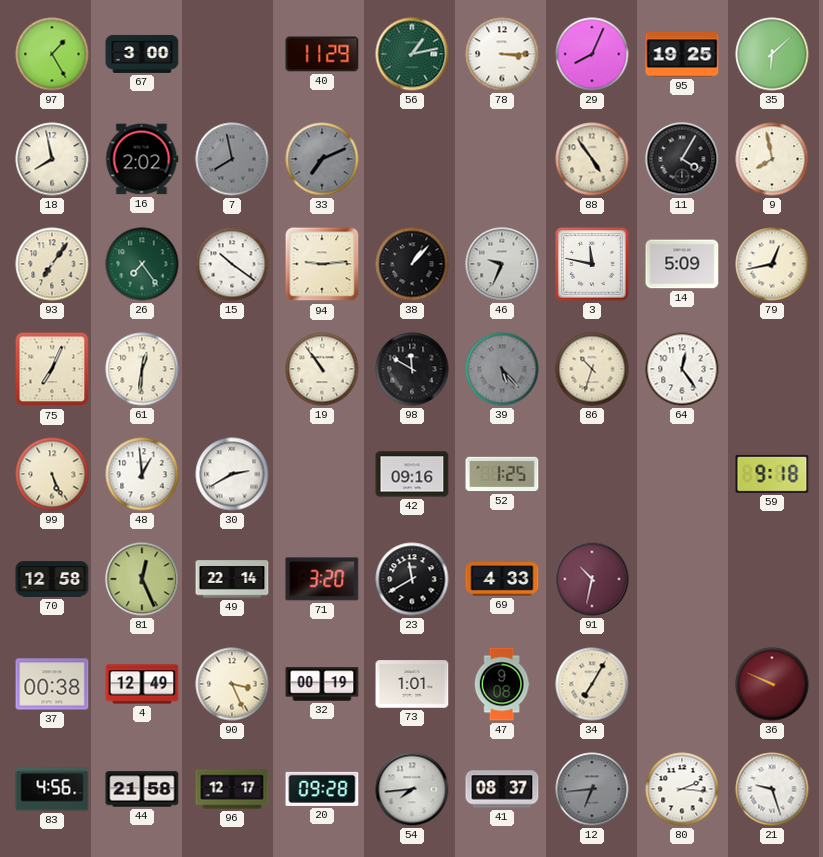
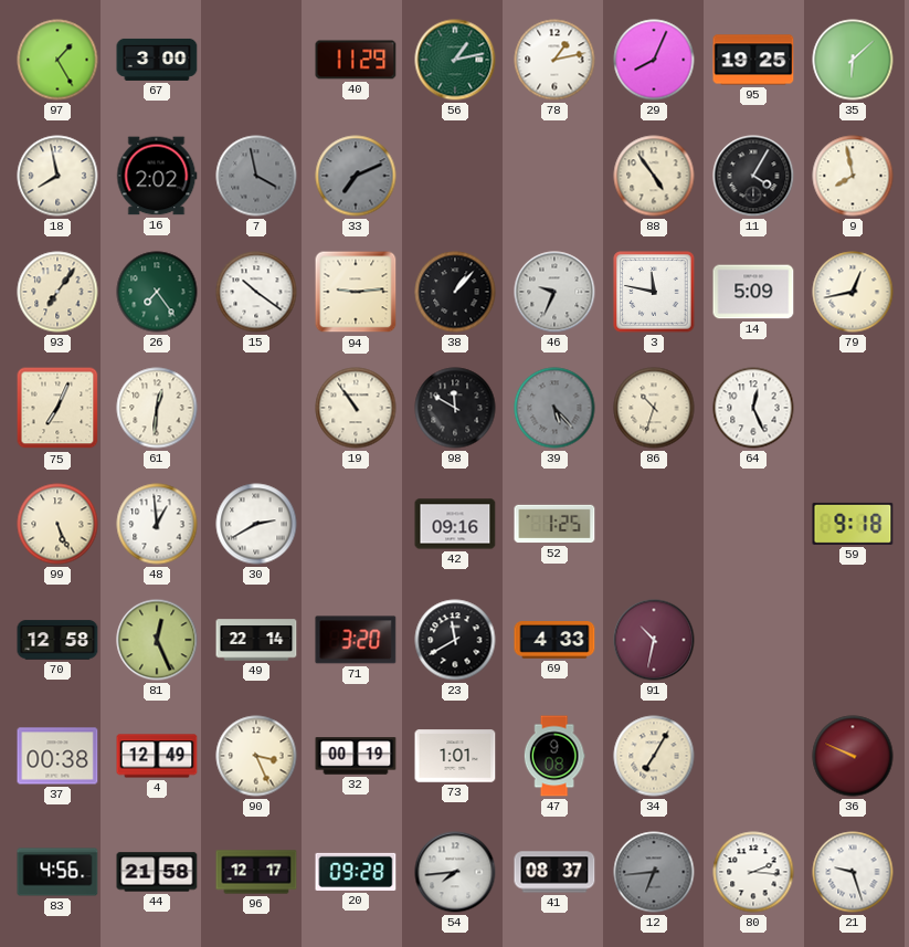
78: 3:15 -> 1:13 (554, 60)
7: 7:58 -> 3:58 (256, 176)
64: 12:24 -> 12:26 (753, 408)
